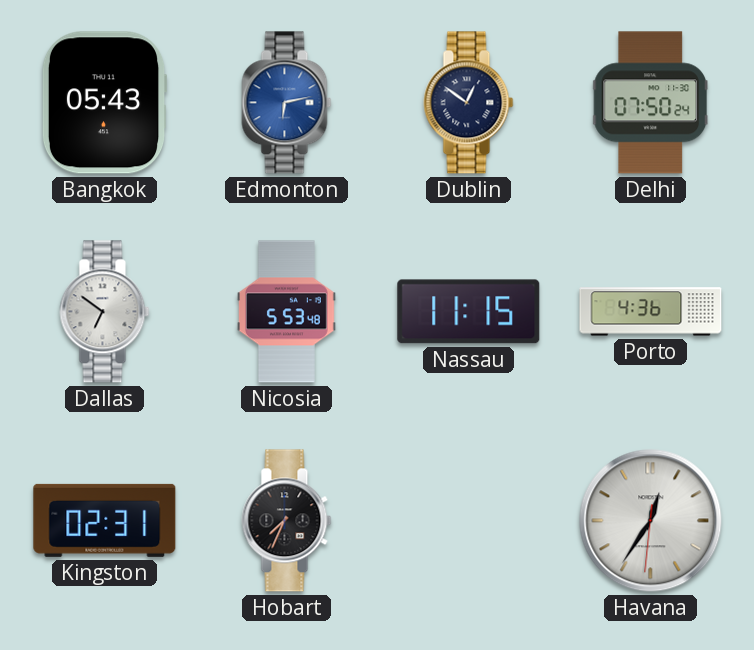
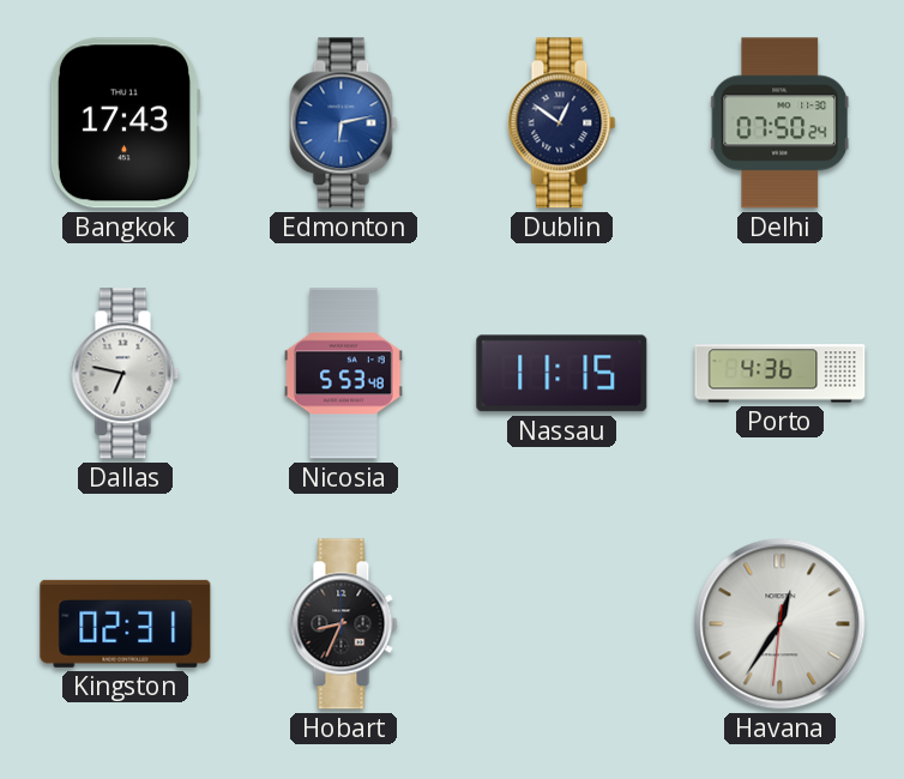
Bangkok: 05:43 -> 17:43 (125, 123)
Dallas: 6:51 -> 6:47 (126, 374)
Hobart: 7:34 -> 8:34 (344, 624)
